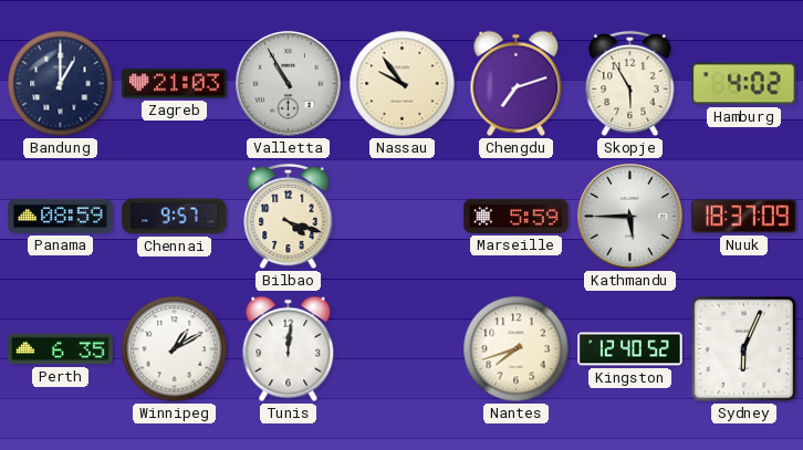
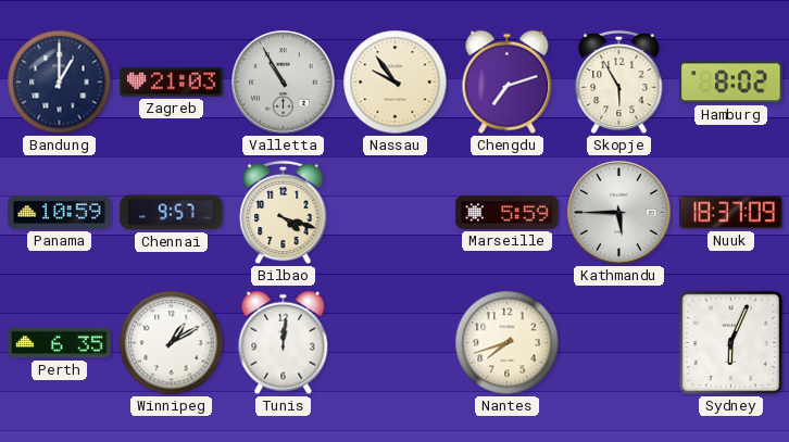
Hamburg: 4:02 -> 8:02 (731, 83)
Panama: 08:59 -> 10:59 (60, 212)
Kingston: 12:40 -> none (630, 349)
